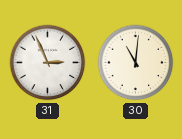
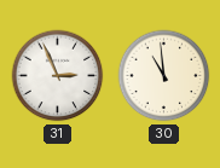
30: 11:01 -> 10:59 (164, 76)
